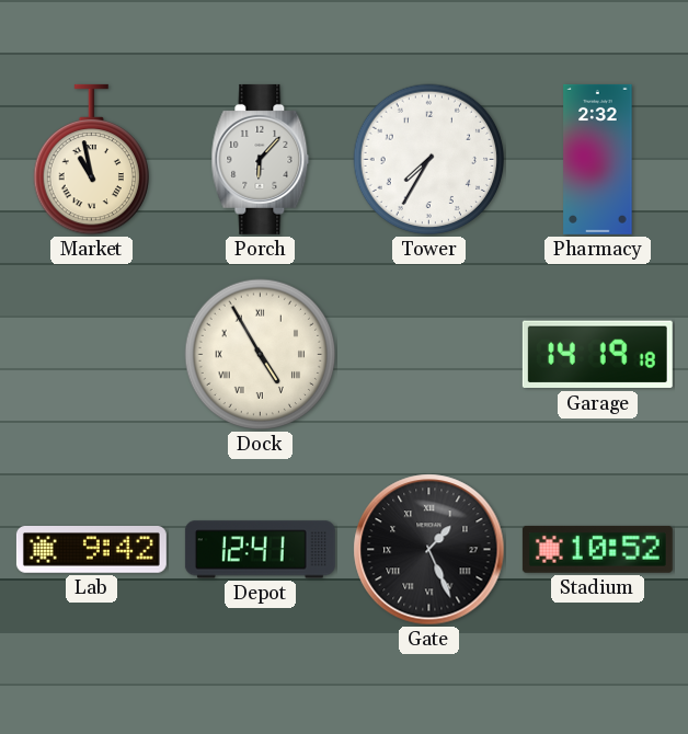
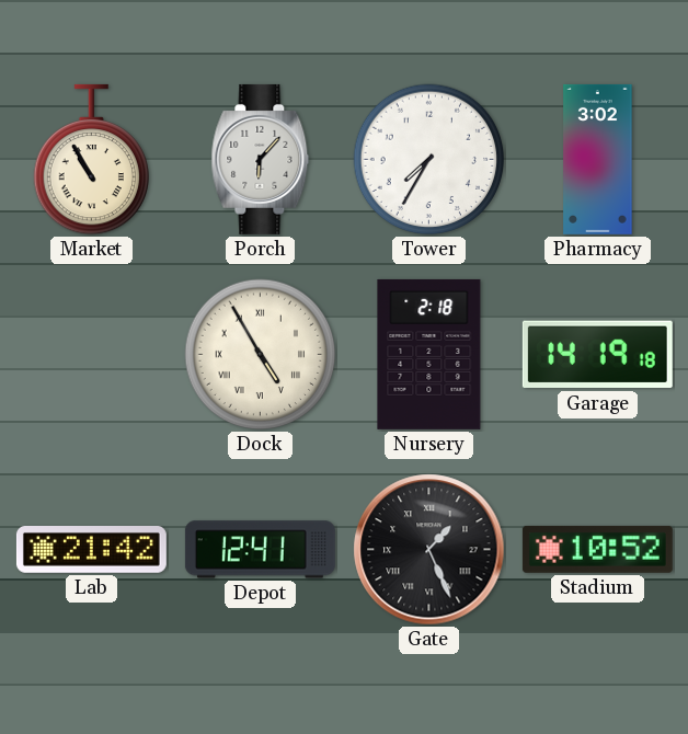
Market: 10:58 -> 10:55 (91, 160)
Pharmacy: 2:32 -> 3:02 (598, 159)
Nursery: none -> 2:18 (429, 354)
Lab: 9:42 -> 21:42 (91, 550)
